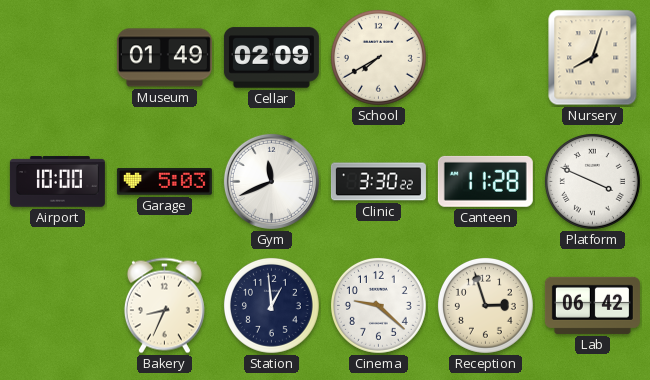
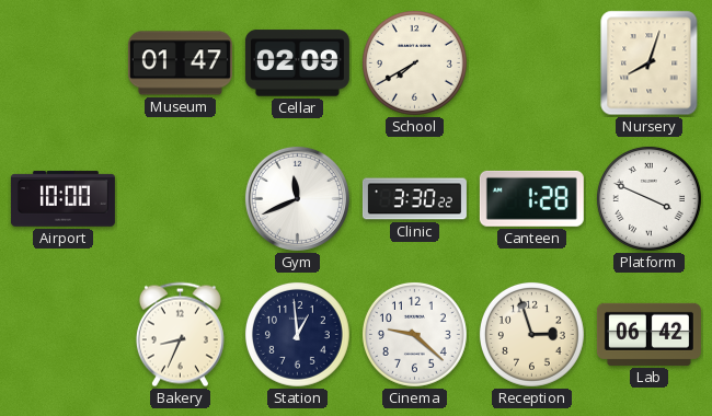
Museum: 01:49 -> 01:47 (180, 63)
Garage: 5:03 -> none (164, 182)
Canteen: 11:28 -> 1:28 (531, 198)
